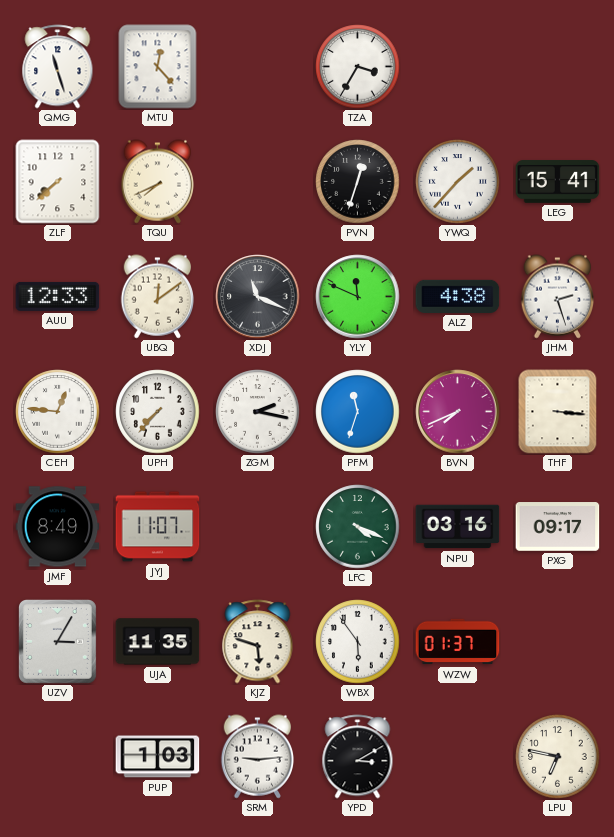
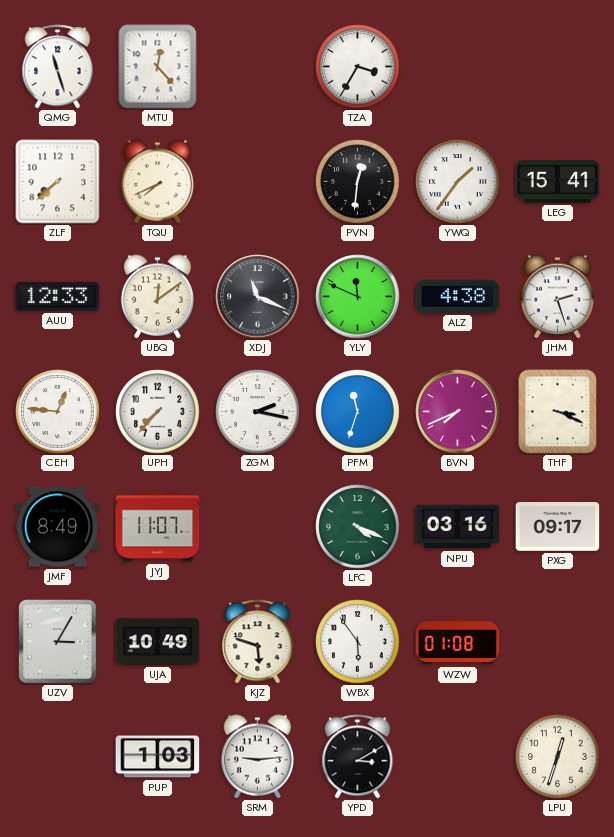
PVN: 12:33 -> 12:31 (358, 182)
YWQ: 1:37 -> 1:36 (458, 182)
THF: 3:16 -> 3:19 (558, 412)
UJA: 11:35 -> 10:49 (158, 642)
WZW: 01:37 -> 01:08 (458, 642)
LPU: 6:47 -> 12:33 (558, 757)
